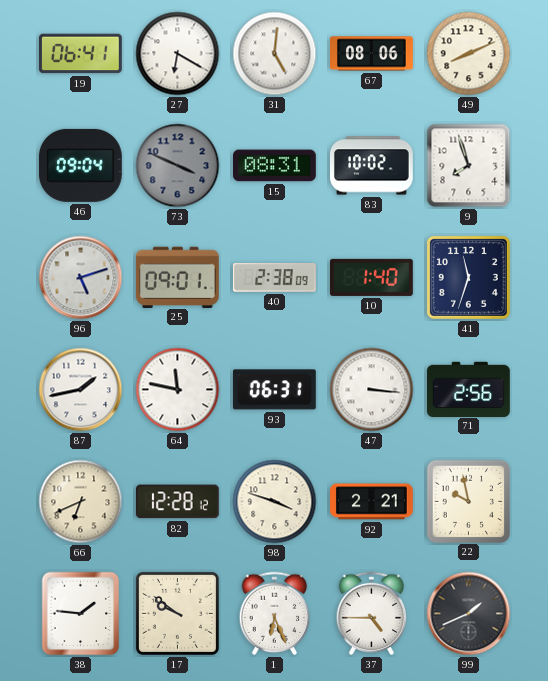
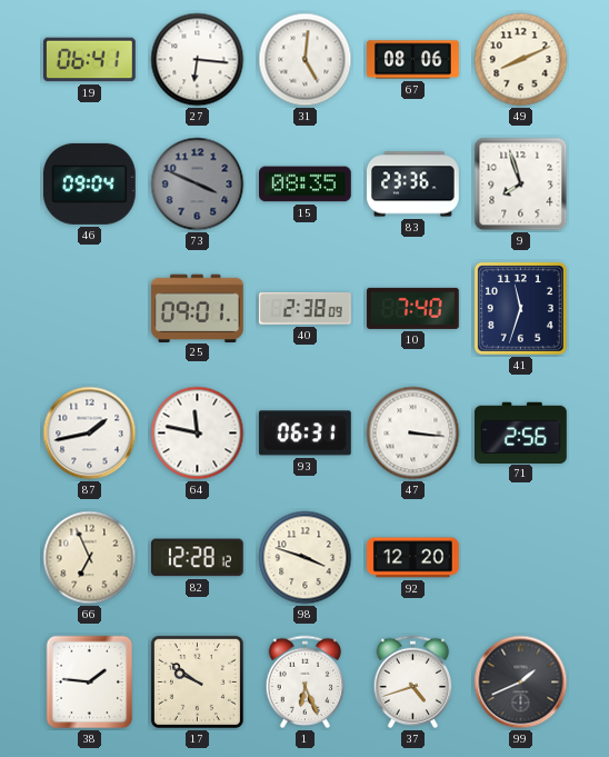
27: 6:20 -> 6:16 (198, 60)
15: 08:31 -> 08:35 (306, 185)
83: 10:02 -> 23:36 (413, 185)
96: 5:12 -> none (81, 278)
10: 1:40 -> 7:40 (413, 308)
66: 6:41 -> 6:56 (90, 558)
92: 2:21 -> 12:20 (413, 558)
22: 9:58 -> none (468, 501)
37: 4:45 -> 4:42 (413, 683)
